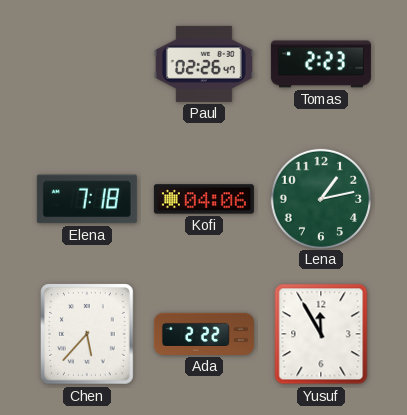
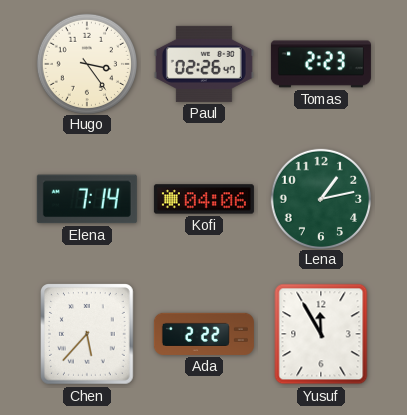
Hugo: none -> 3:24 (86, 63)
Elena: 7:18 -> 7:14 (87, 199)
